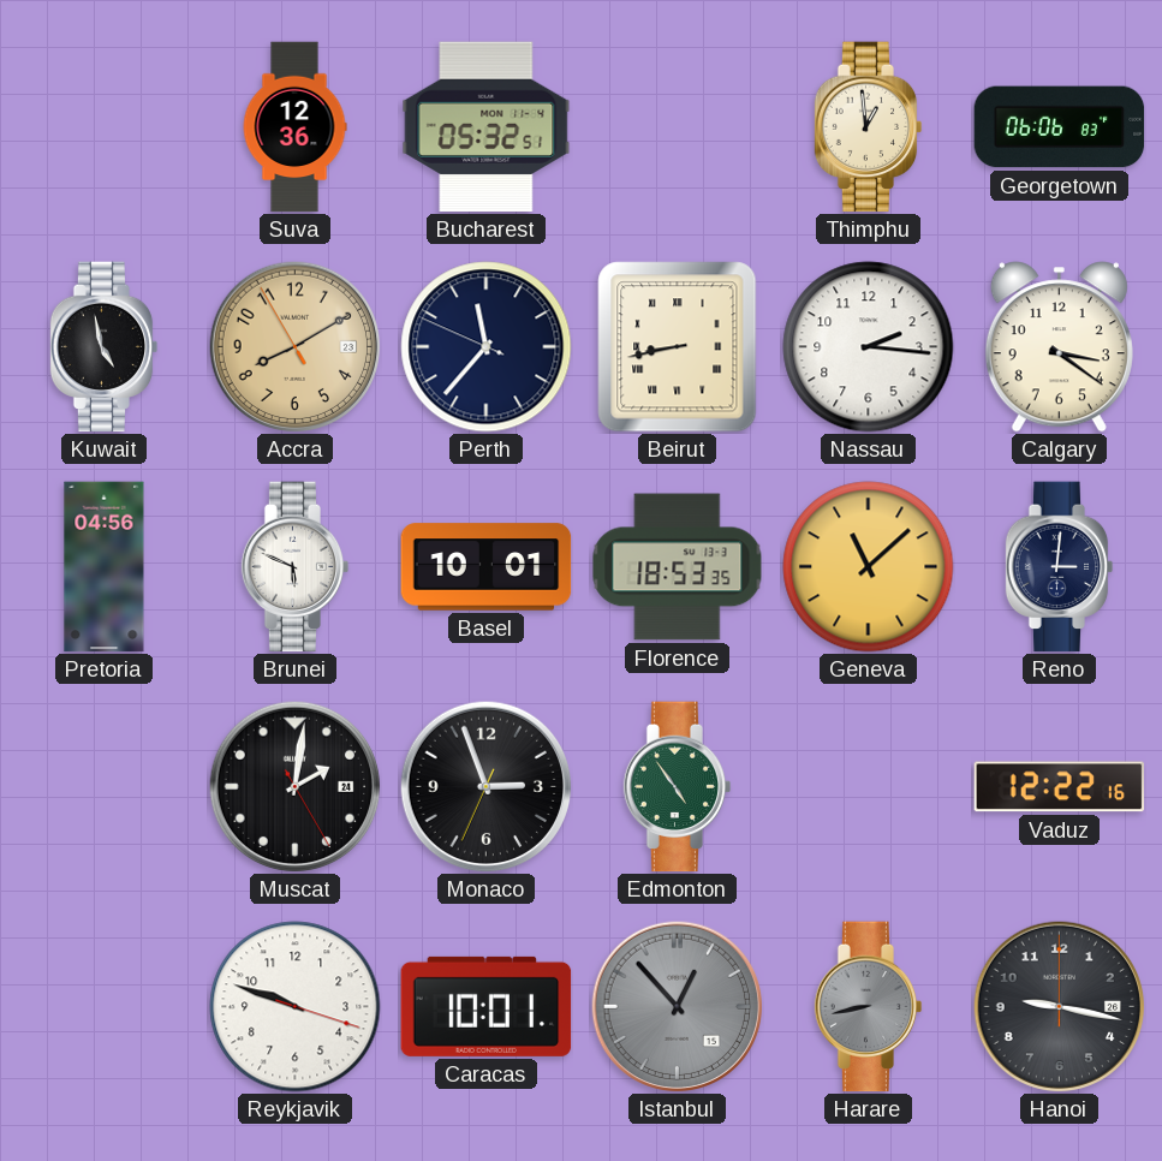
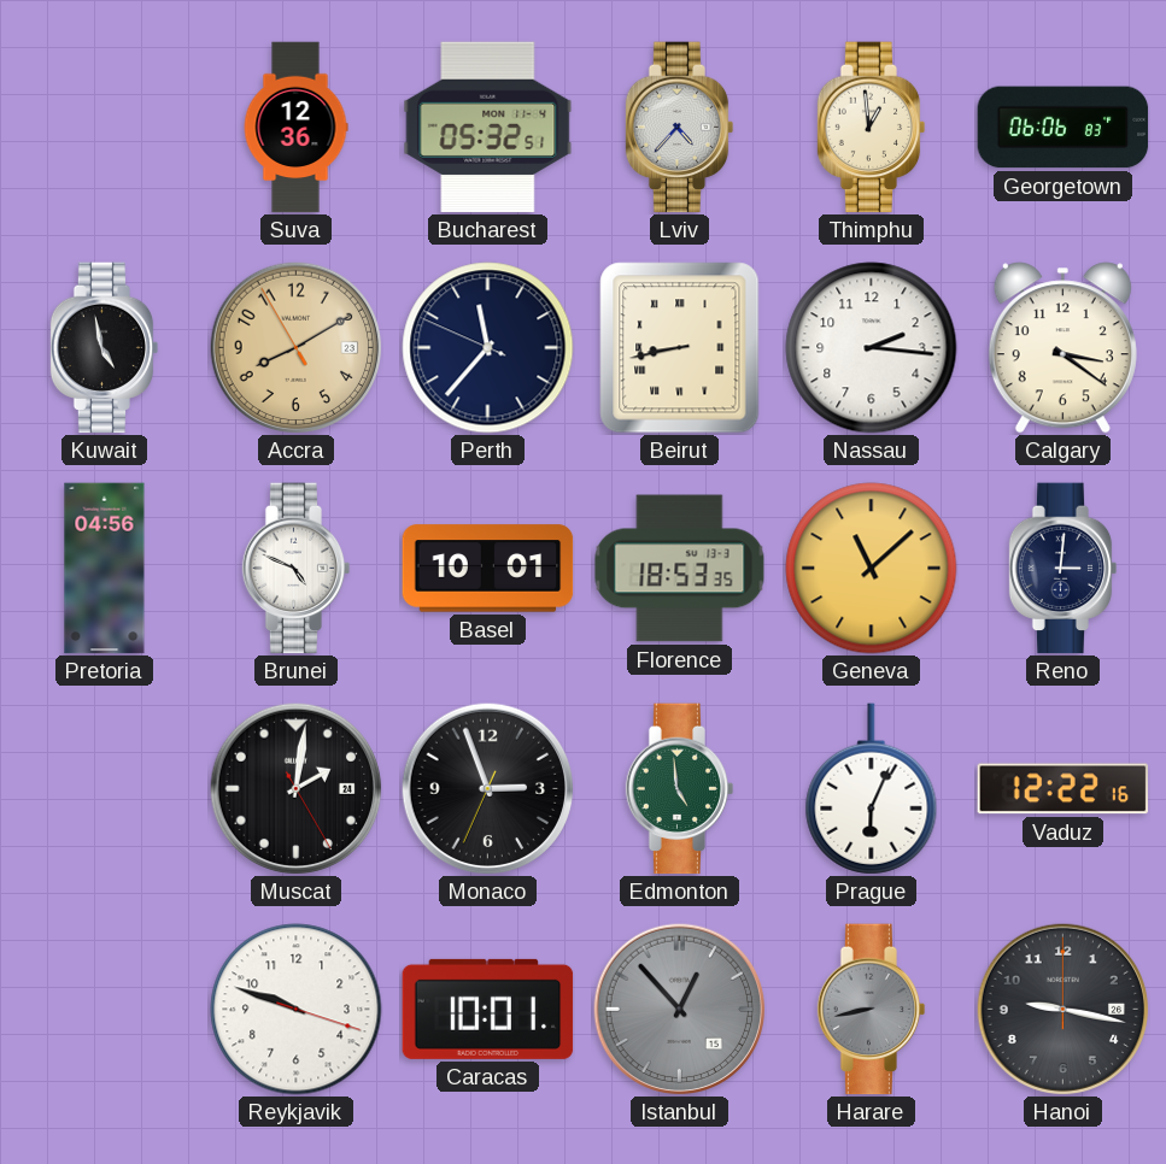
Lviv: none -> 4:37 (680, 128)
Brunei: 5:49 -> 4:49 (297, 569)
Edmonton: 4:54 -> 4:59 (680, 789)
Prague: none -> 6:04 (872, 789)
